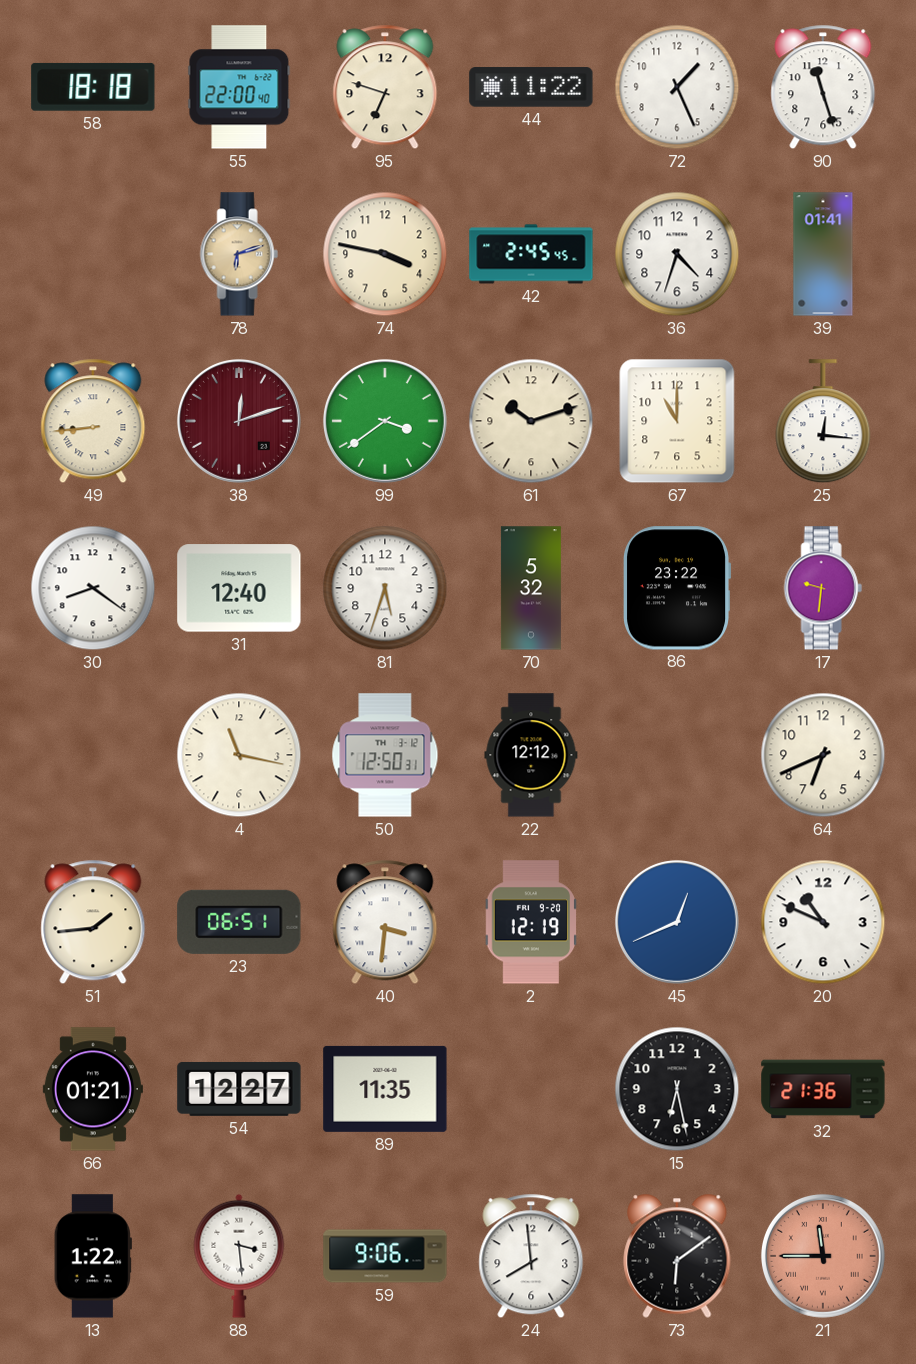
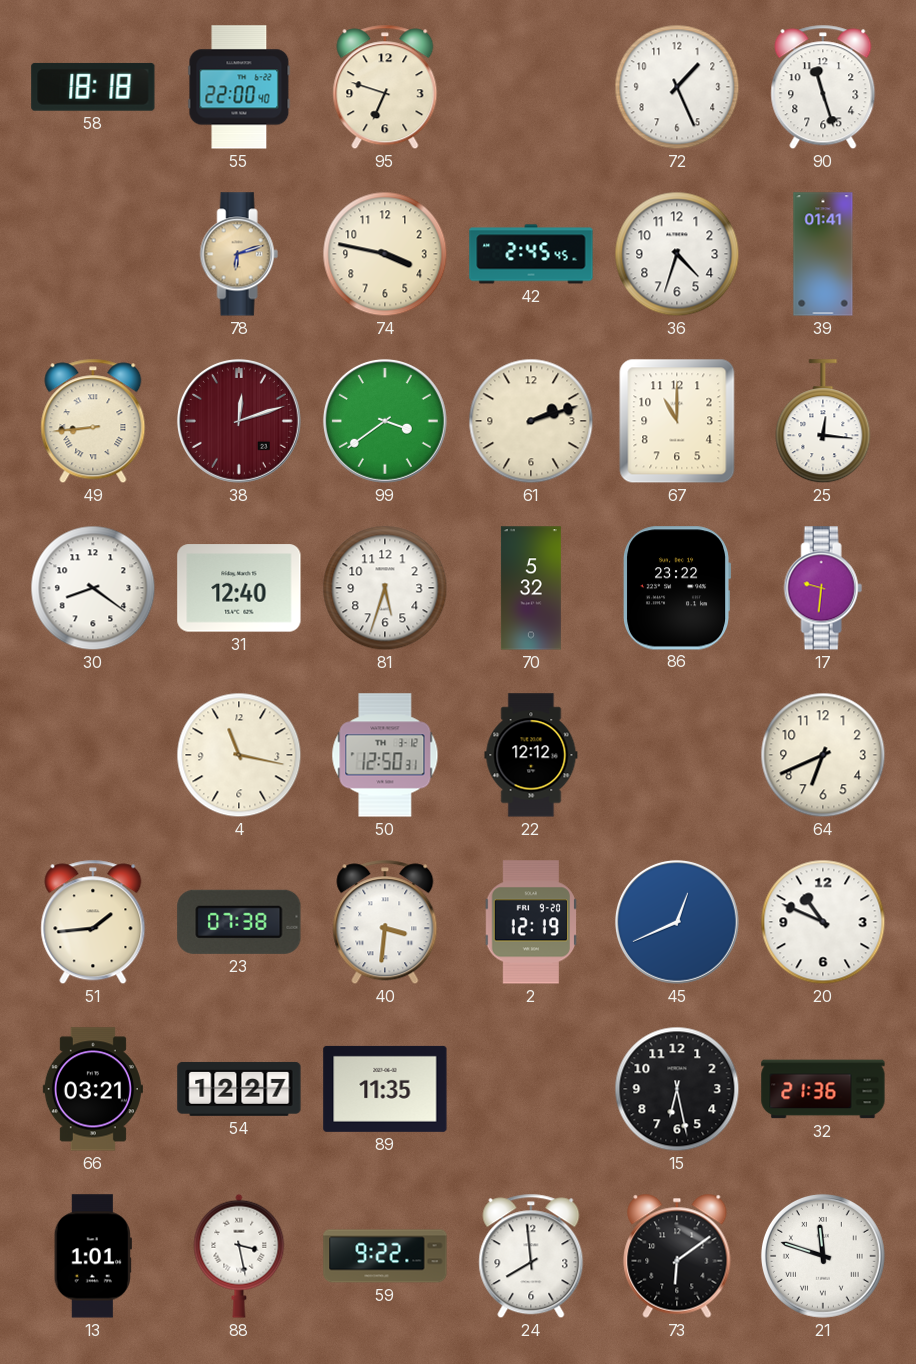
44: 11:22 -> none (531, 87)
61: 10:12 -> 2:12 (531, 421)
23: 06:51 -> 07:38 (239, 922)
66: 01:21 -> 03:21 (93, 1089)
13: 1:22 -> 1:01 (93, 1256)
88: 3:29 -> 3:28 (239, 1256)
59: 9:06 -> 9:22 (385, 1256)
21: 11:45 -> 11:48 (823, 1256)
21 dial: salmon -> white (823, 1256)
